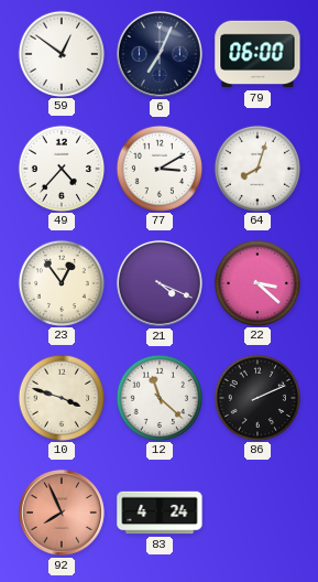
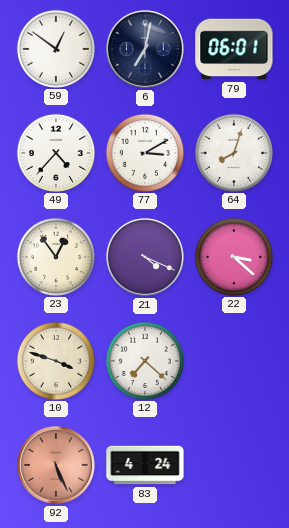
6: 7:04 -> 7:02 (145, 49)
79: 06:00 -> 06:01 (234, 49)
12: 11:22 -> 7:22 (144, 360)
86: 2:11 -> none (256, 397)
92: 7:56 -> 5:26 (56, 465)
